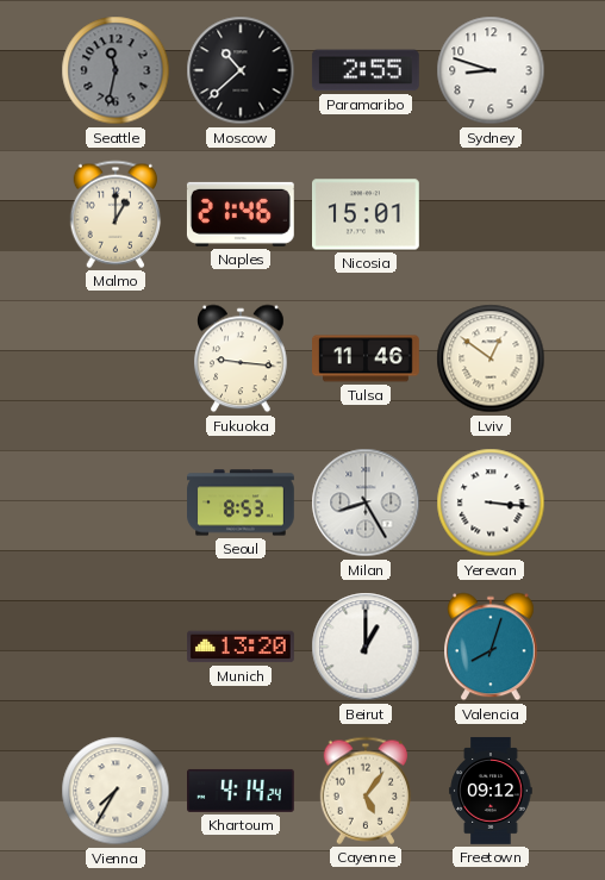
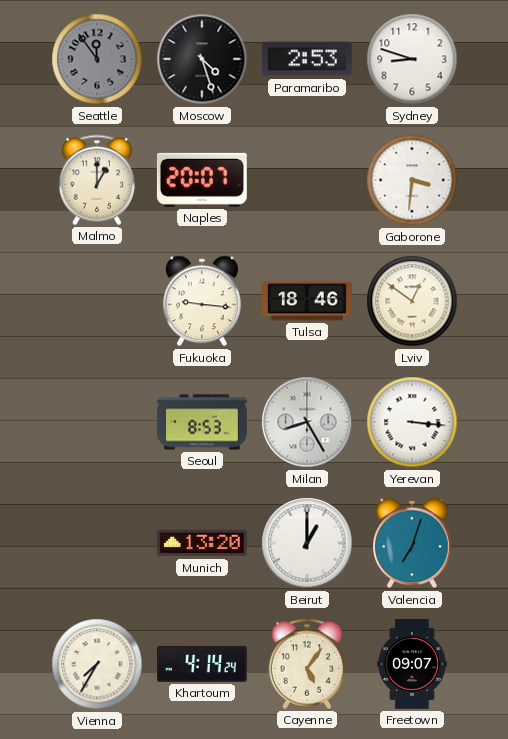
Seattle: 11:32 -> 11:54 (97, 59)
Moscow: 10:38 -> 4:27 (202, 59)
Paramaribo: 2:55 -> 2:53 (307, 59)
Naples: 21:46 -> 20:07 (202, 180)
Nicosia: 15:01 -> none (367, 214)
Gaborone: none -> 3:31 (412, 180)
Tulsa: 11:46 -> 18:46 (308, 301)
Valencia: 8:03 -> 7:03 (413, 543)
Freetown: 09:12 -> 09:07 (412, 664)
